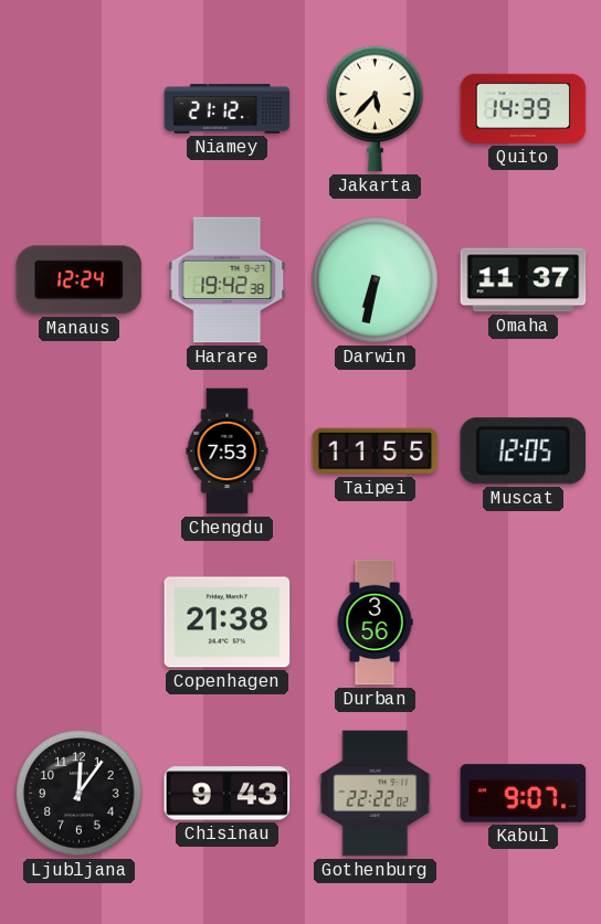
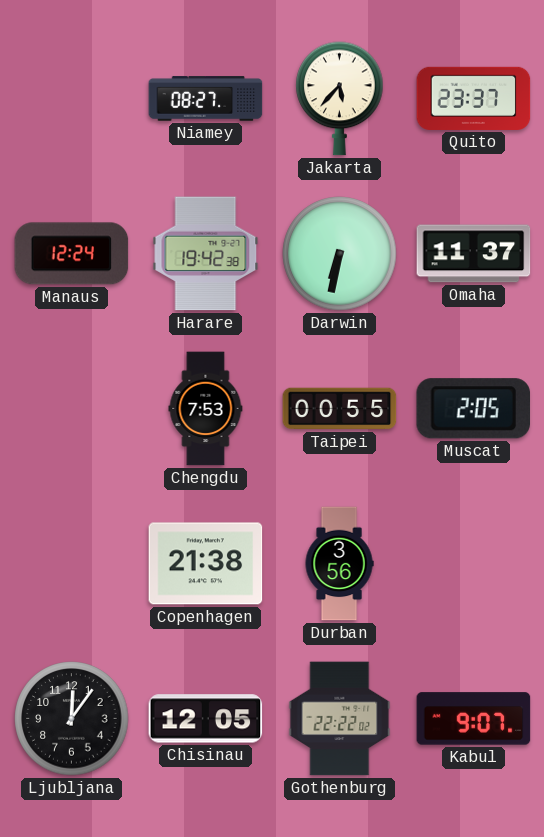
Niamey: 21:12 -> 08:27 (206, 99)
Quito: 14:39 -> 23:37 (474, 98)
Taipei: 11:55 -> 00:55 (340, 409)
Muscat: 12:05 -> 2:05 (473, 409)
Chisinau: 9:43 -> 12:05 (206, 719)
